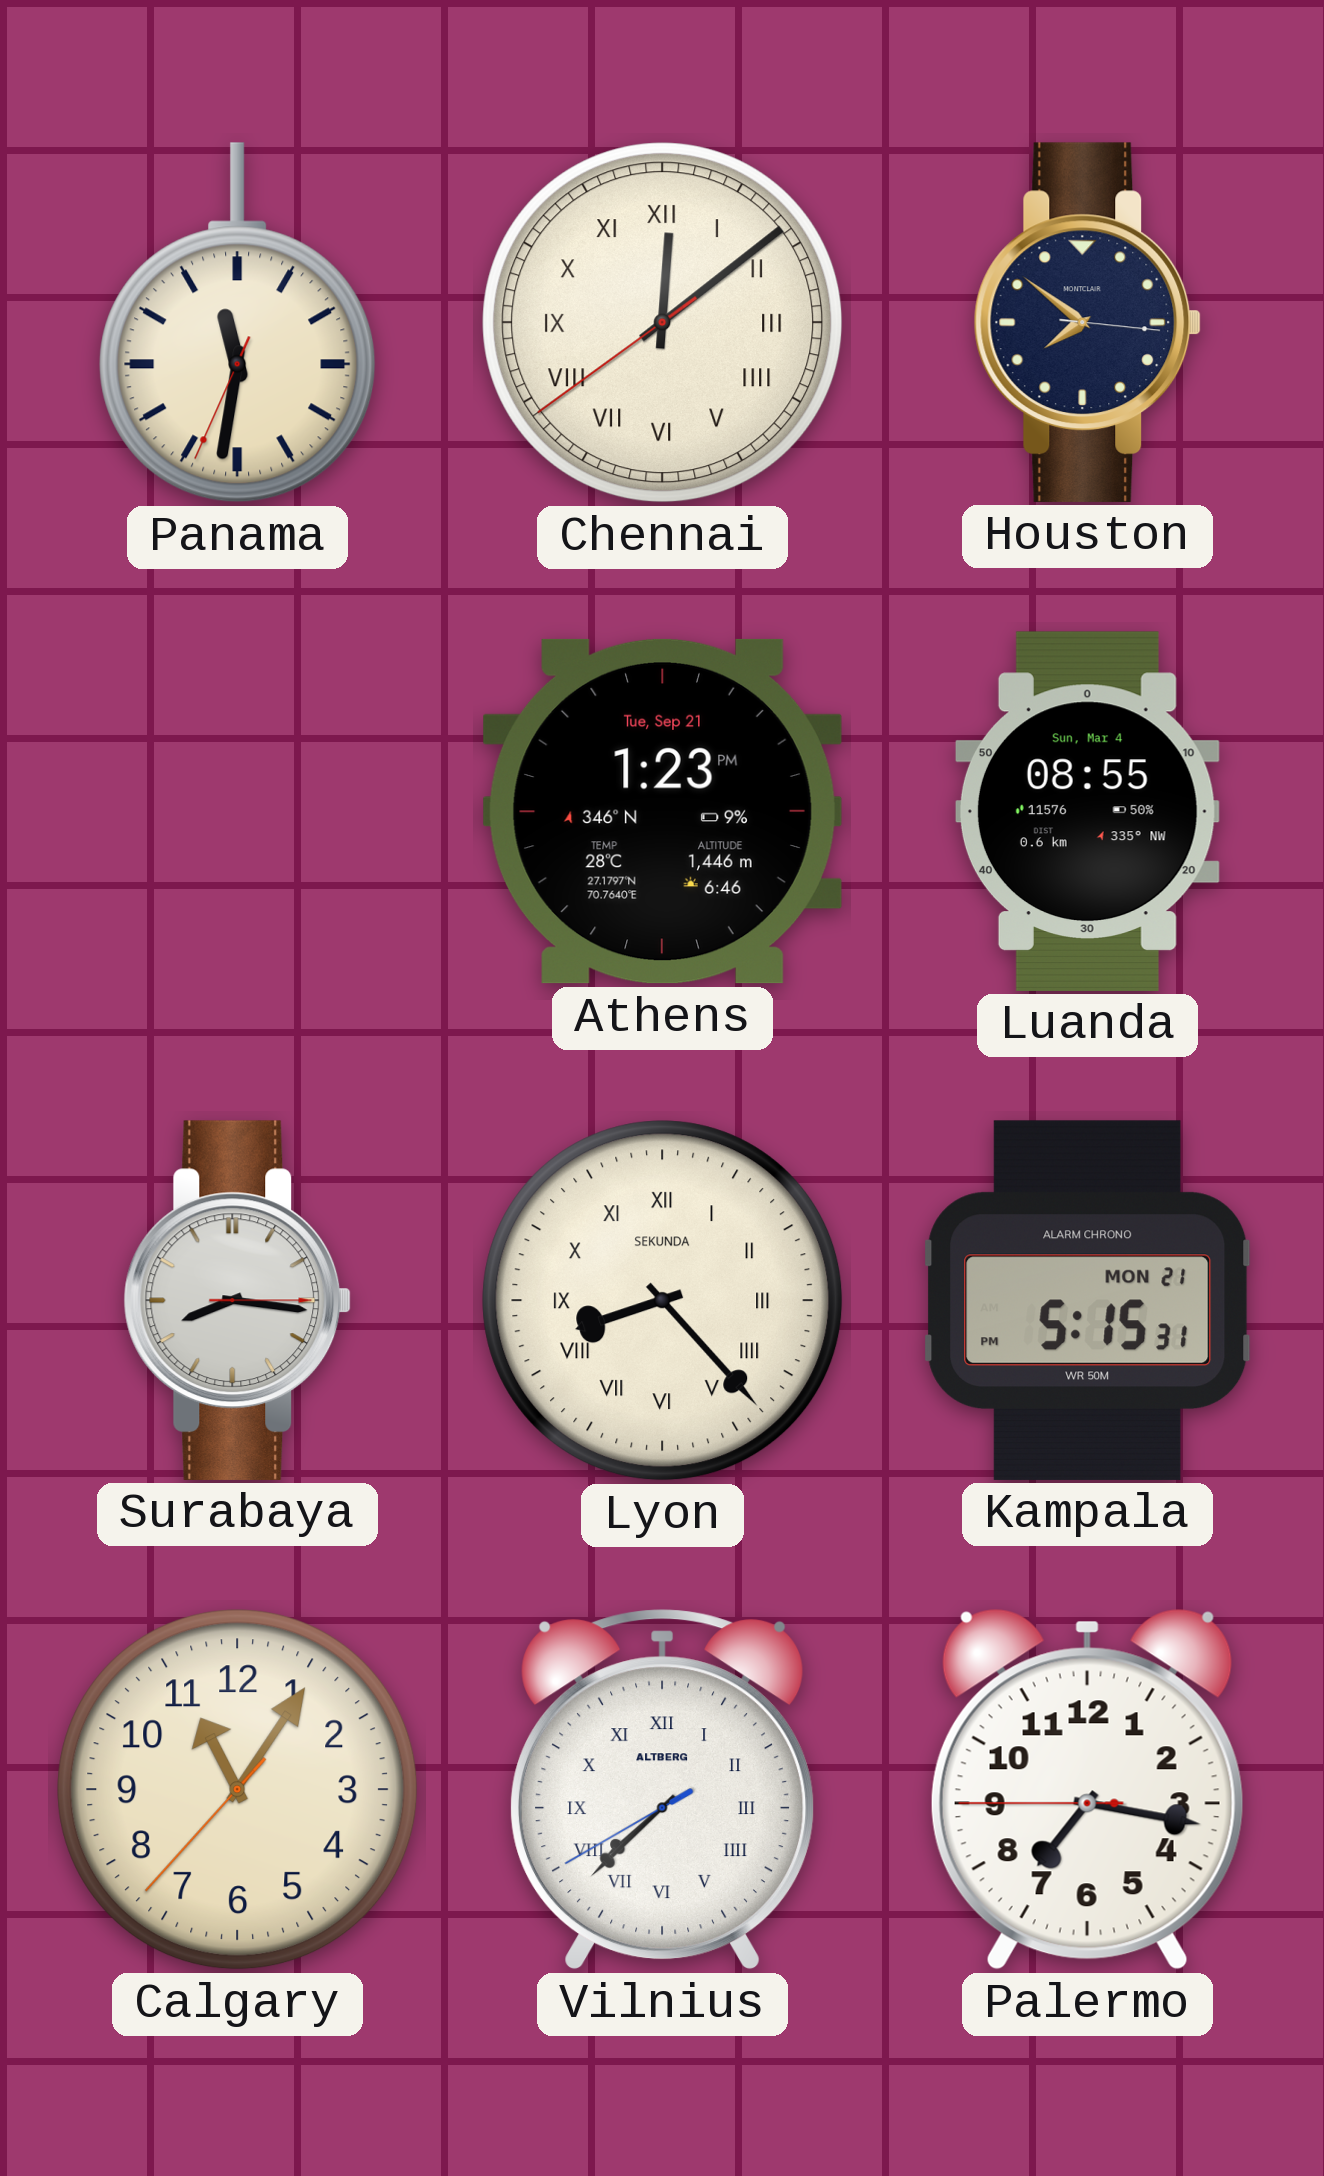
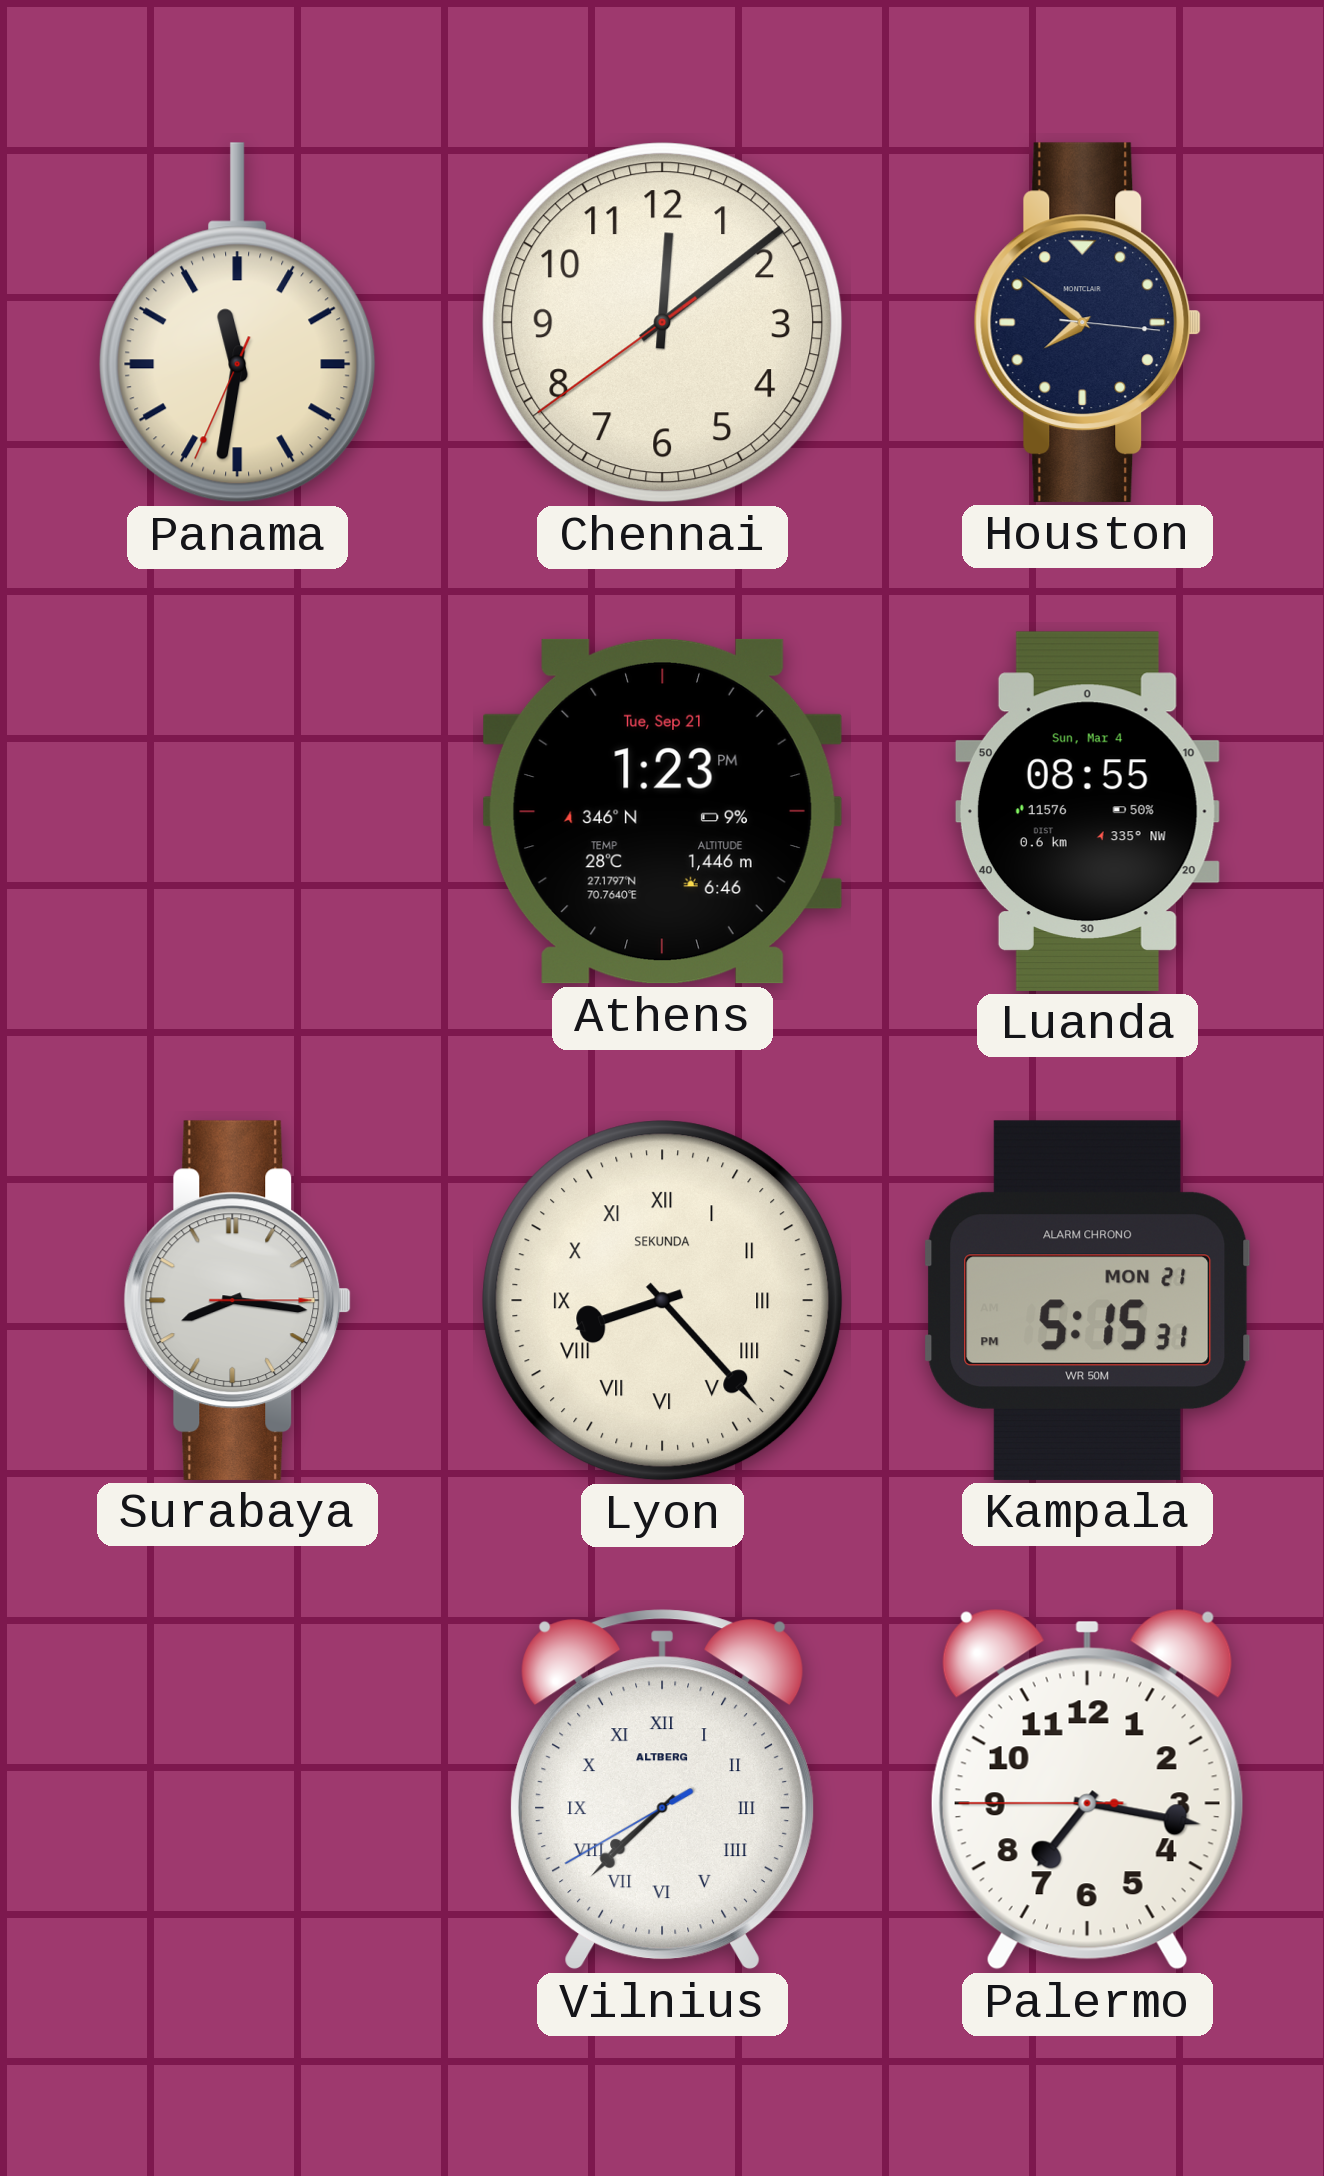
Chennai numerals: Roman -> Arabic (663, 323)
Calgary: 11:05 -> none (238, 1790)
